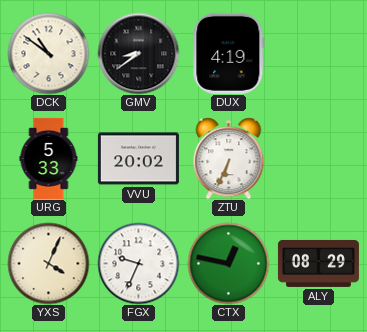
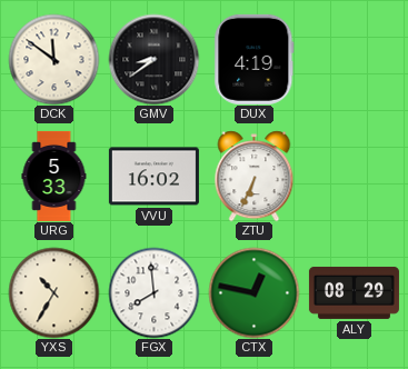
DCK: 10:51 -> 11:51 (53, 59)
VVU: 20:02 -> 16:02 (153, 177)
YXS: 4:04 -> 10:35 (53, 292)
FGX: 9:34 -> 7:59 (153, 292)
